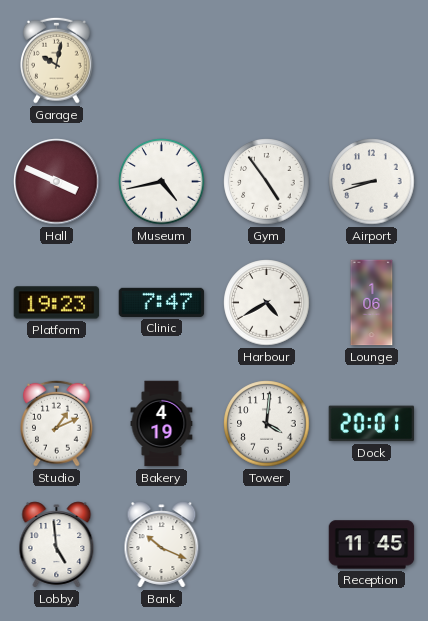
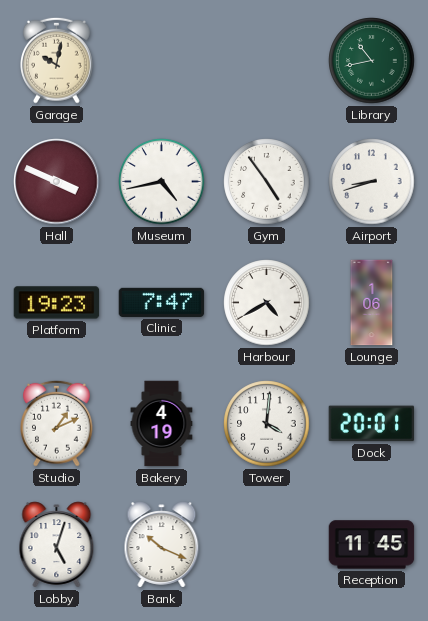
Library: none -> 10:43 (372, 61)
Lobby: 4:59 -> 5:03 (57, 545)
